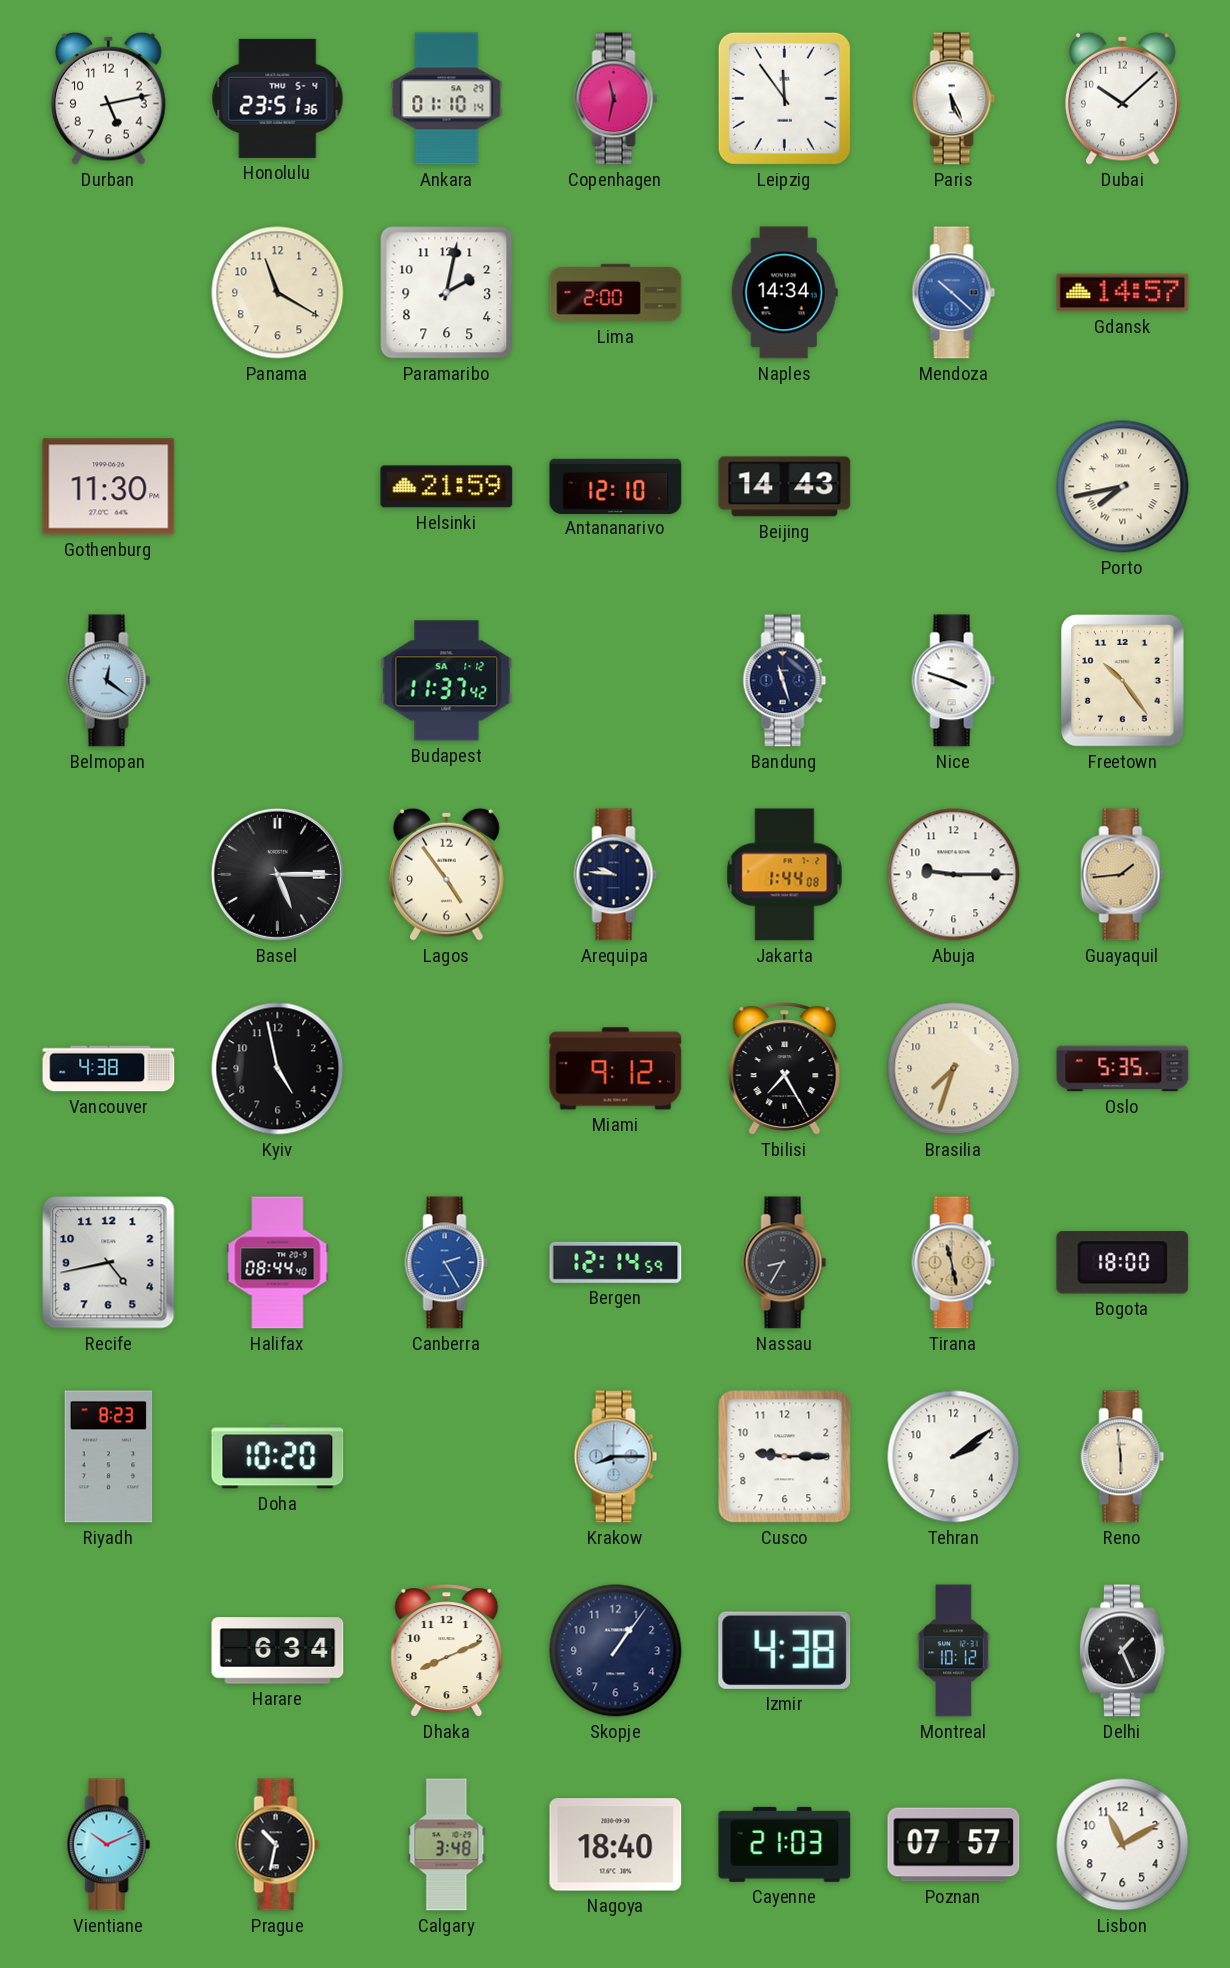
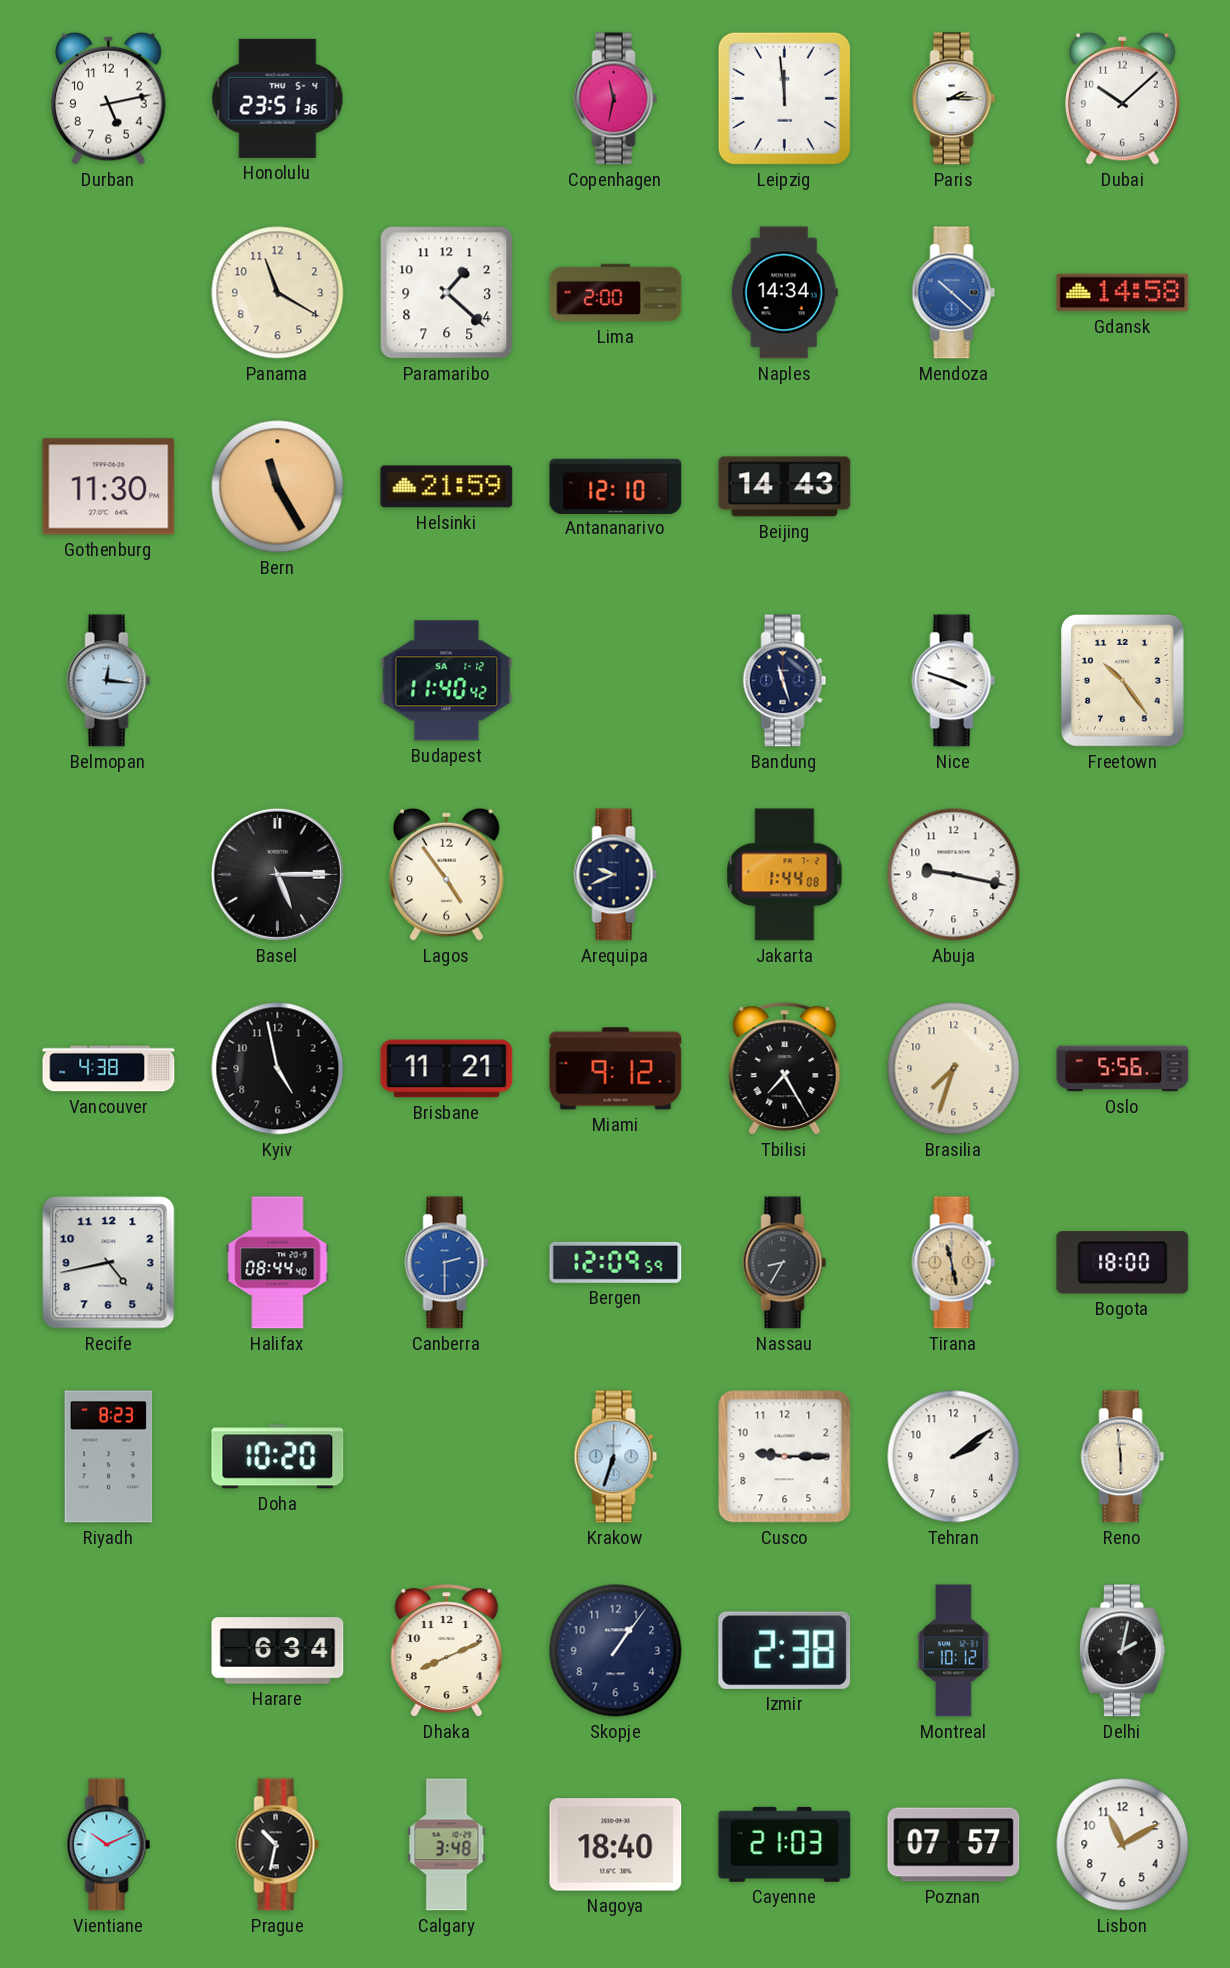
Ankara: 01:10 -> none (447, 99)
Leipzig: 11:54 -> 11:59 (784, 98)
Paris: 5:26 -> 2:15 (954, 99)
Paramaribo: 2:02 -> 1:22 (447, 293)
Gdansk: 14:57 -> 14:58 (1123, 293)
Bern: none -> 11:25 (278, 487)
Porto: 7:43 -> none (1123, 487)
Belmopan: 12:21 -> 12:16 (109, 681)
Budapest: 11:37 -> 11:40 (447, 681)
Arequipa: 9:46 -> 9:41 (616, 875)
Abuja: 9:15 -> 9:17 (954, 875)
Guayaquil: 1:44 -> none (1123, 875)
Brisbane: none -> 11:21 (447, 1069)
Oslo: 5:35 -> 5:56 (1123, 1069)
Canberra: 2:25 -> 2:30 (447, 1263)
Bergen: 12:14 -> 12:09 (616, 1262)
Krakow: 8:15 -> 6:33 (616, 1457)
Izmir: 4:38 -> 2:38 (785, 1650)
Delhi: 1:26 -> 2:02 (1122, 1651)
